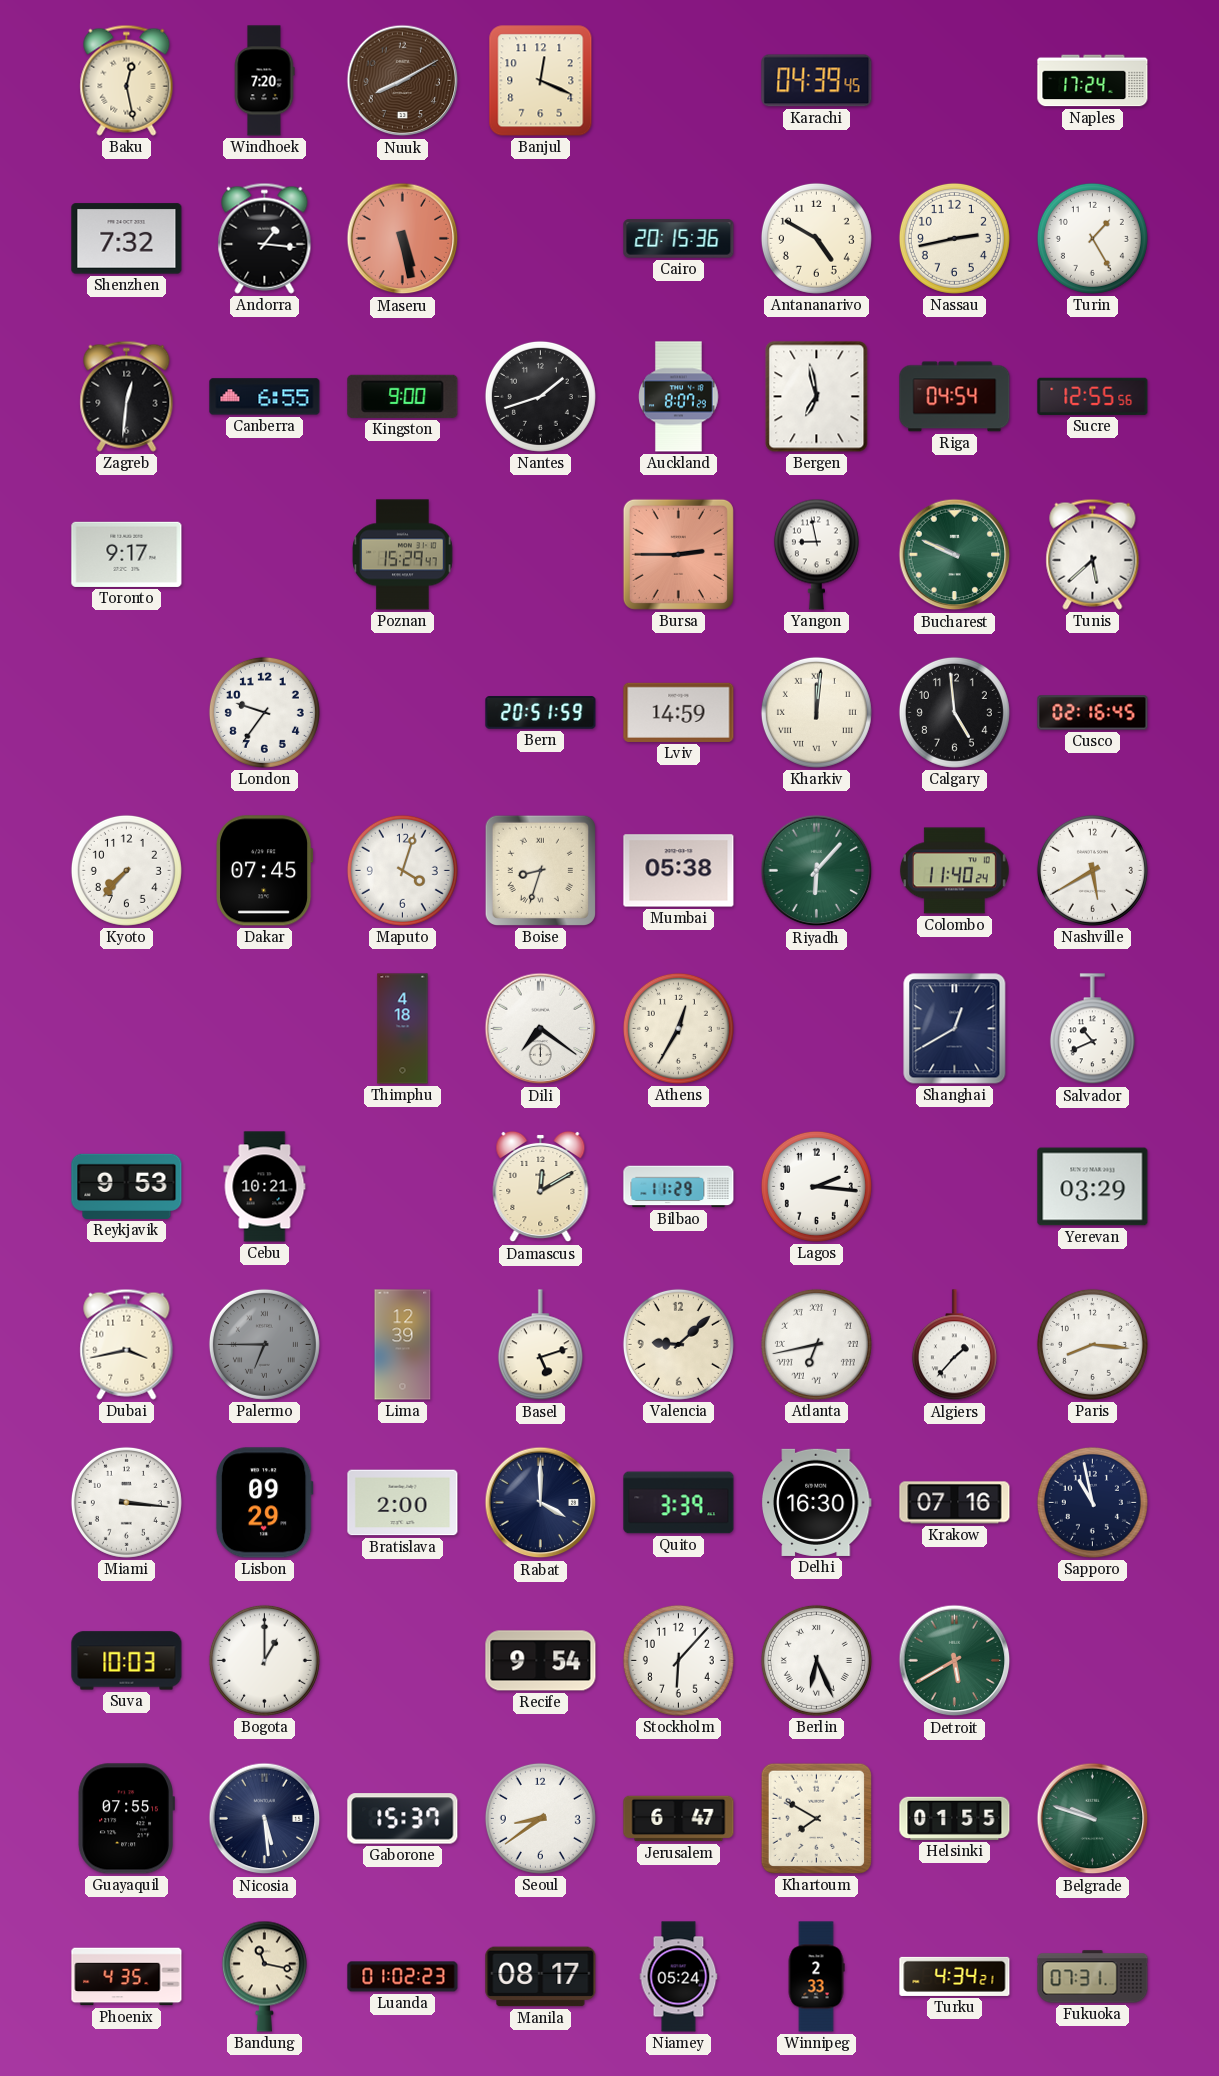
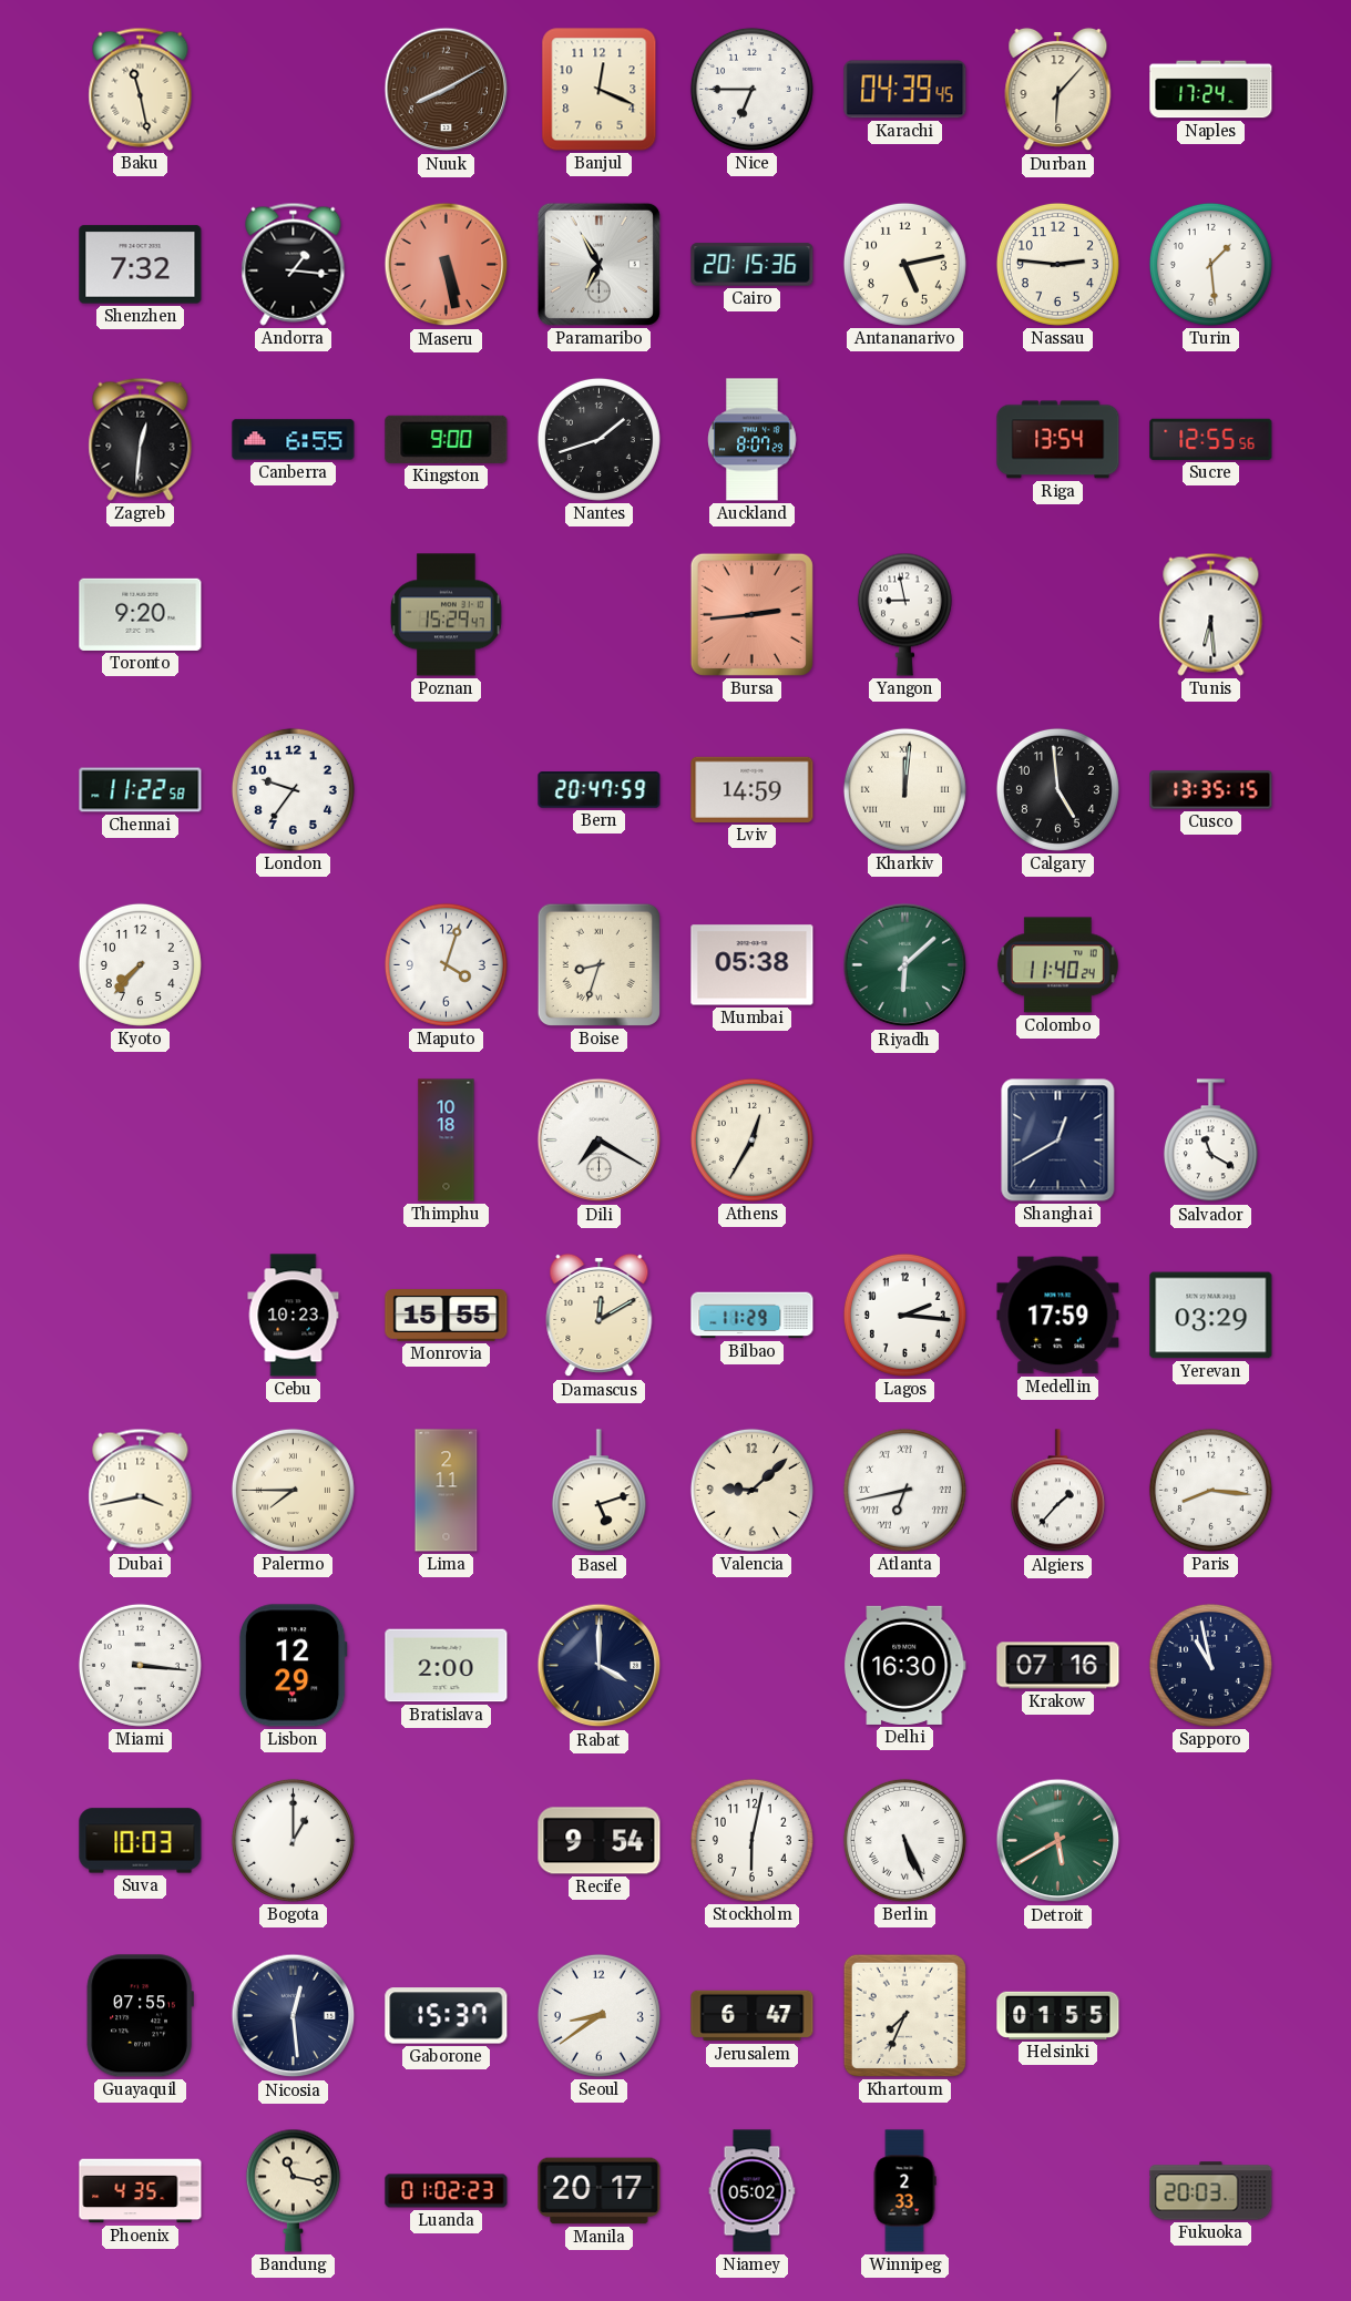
Baku: 12:28 -> 11:28 (141, 89)
Windhoek: 7:20 -> none (264, 81)
Nice: none -> 6:45 (751, 89)
Durban: none -> 6:07 (1058, 90)
Paramaribo: none -> 6:55 (598, 264)
Antananarivo: 4:50 -> 5:13 (904, 264)
Nassau: 2:43 -> 2:46 (1057, 264)
Turin: 1:25 -> 1:29 (1210, 264)
Bergen: 6:58 -> none (817, 397)
Riga: 04:54 -> 13:54 (1058, 440)
Toronto: 9:17 -> 9:20 (141, 614)
Bursa: 2:45 -> 2:44 (751, 614)
Bucharest: 9:49 -> none (955, 555)
Tunis: 5:38 -> 6:29 (1211, 614)
Chennai: none -> 11:22 (141, 790)
Bern: 20:51 -> 20:47 (600, 790)
Cusco: 02:16 -> 13:35 (1211, 790)
Dakar: 07:45 -> none (265, 871)
Riyadh: 6:07 -> 6:08 (905, 965)
Nashville: 5:40 -> none (1092, 870)
Thimphu: 4:18 -> 10:18 (447, 1141)
Dili: 7:21 -> 7:20 (600, 1141)
Salvador: 10:41 -> 11:20 (1210, 1141)
Reykjavik: 9:53 -> none (127, 1186)
Cebu: 10:21 -> 10:23 (294, 1316)
Monrovia: none -> 15:55 (447, 1316)
Medellin: none -> 17:59 (1058, 1316)
Palermo: 6:45 -> 7:45 (293, 1490)
Palermo dial: grey -> cream (293, 1490)
Lima: 12:39 -> 2:11 (447, 1491)
Lisbon: 09:29 -> 12:29 (293, 1666)
Quito: 3:39 -> none (679, 1503)
Stockholm: 6:07 -> 6:02 (751, 1840)
Berlin: 6:26 -> 5:26 (904, 1840)
Nicosia: 5:29 -> 12:29 (294, 2016)
Khartoum: 7:50 -> 7:34 (904, 2015)
Belgrade: 9:48 -> none (1093, 1819)
Manila: 08:17 -> 20:17 (600, 2191)
Niamey: 05:24 -> 05:02 (753, 2191)
Turku: 4:34 -> none (955, 1976)
Fukuoka: 07:31 -> 20:03 (1211, 2191)
